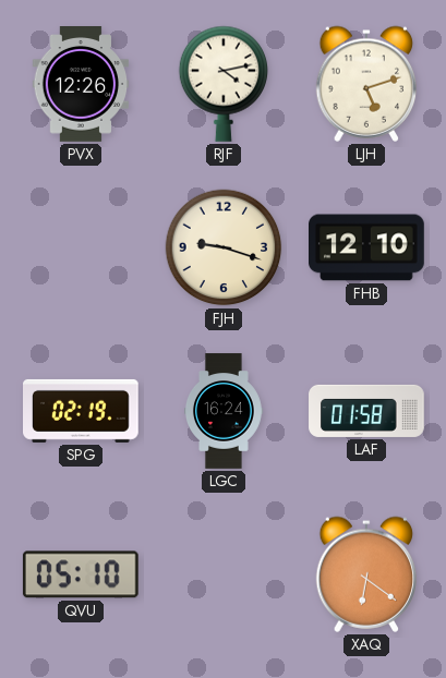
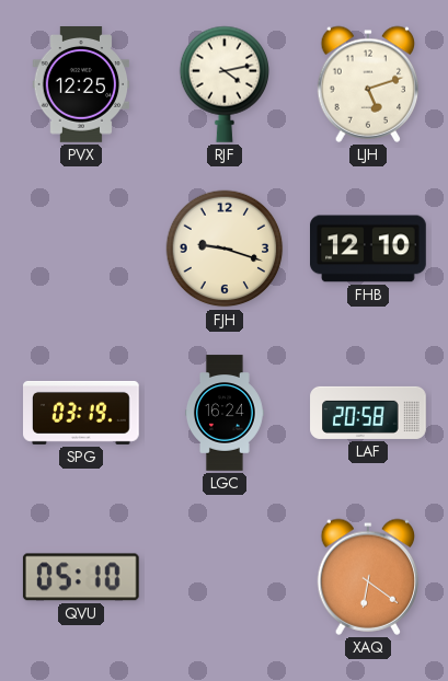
PVX: 12:26 -> 12:25 (81, 85)
SPG: 02:19 -> 03:19 (82, 413)
LAF: 01:58 -> 20:58 (368, 413)
